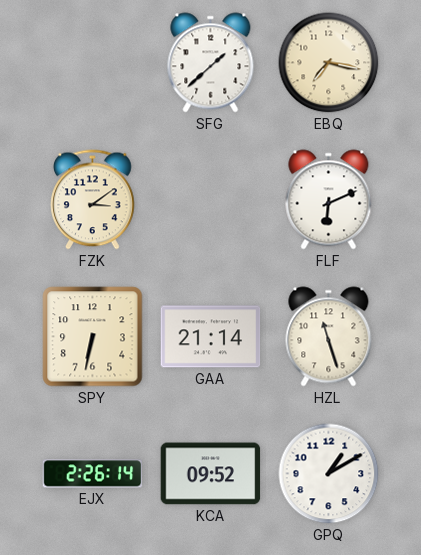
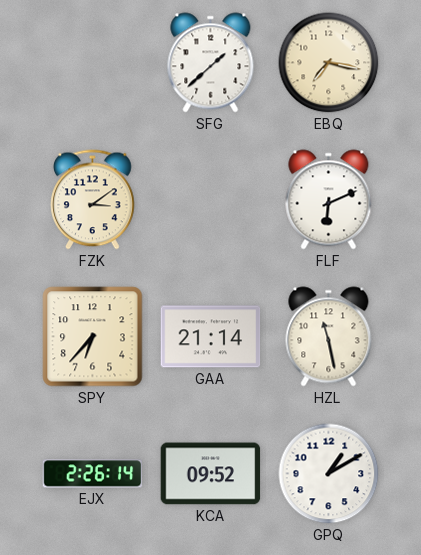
SPY: 6:32 -> 6:37 (93, 337)
HZL: 11:27 -> 11:28 (329, 337)
